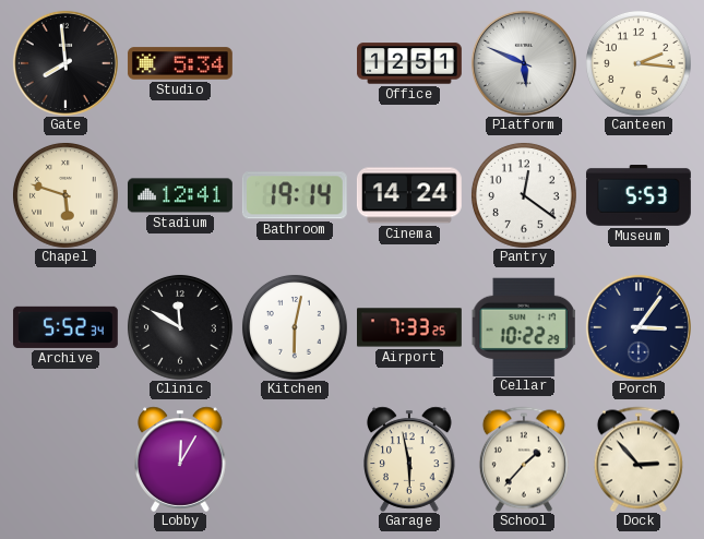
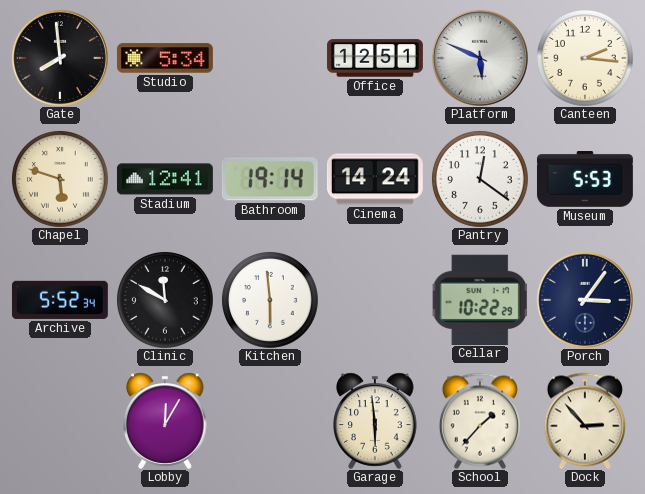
Kitchen: 6:02 -> 5:59 (270, 300)
Airport: 7:33 -> none (410, 327)
Garage: 5:58 -> 5:59 (375, 421)
